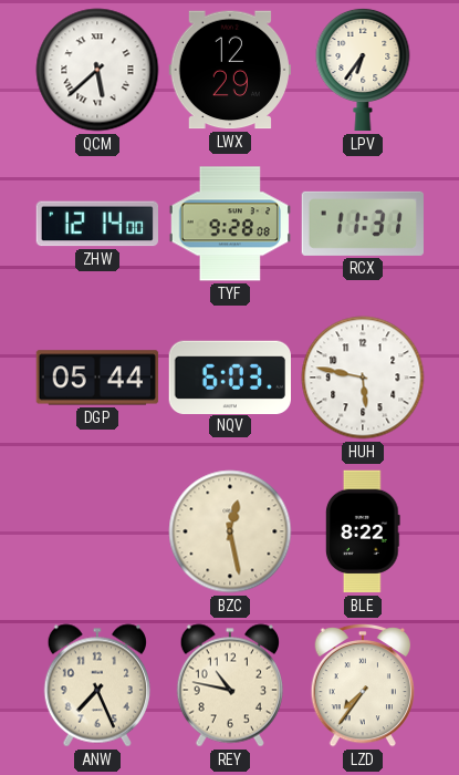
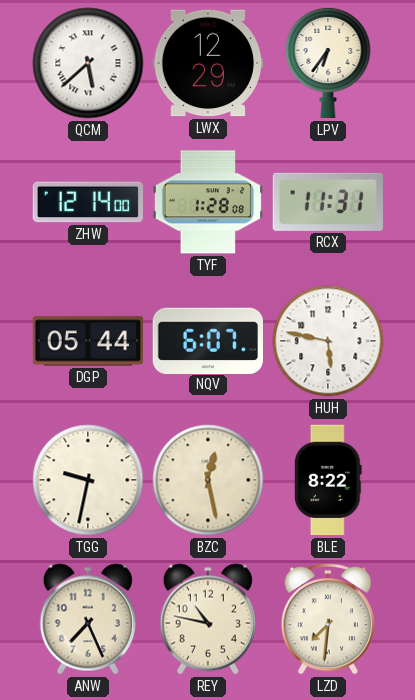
TYF: 9:28 -> 1:28 (207, 202)
NQV: 6:03 -> 6:07 (207, 340)
TGG: none -> 9:32 (88, 480)
LZD: 7:36 -> 7:31 (327, 619)
